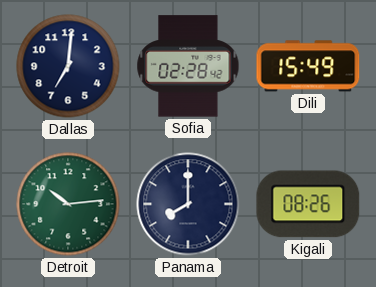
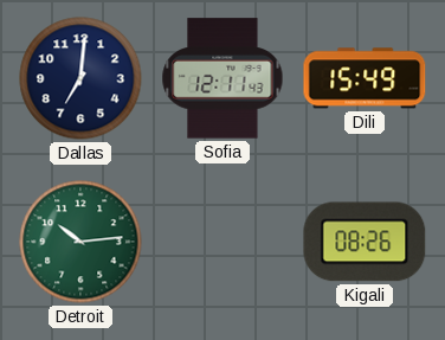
Sofia: 02:28 -> 12:11 (222, 78)
Panama: 8:00 -> none (188, 204)
